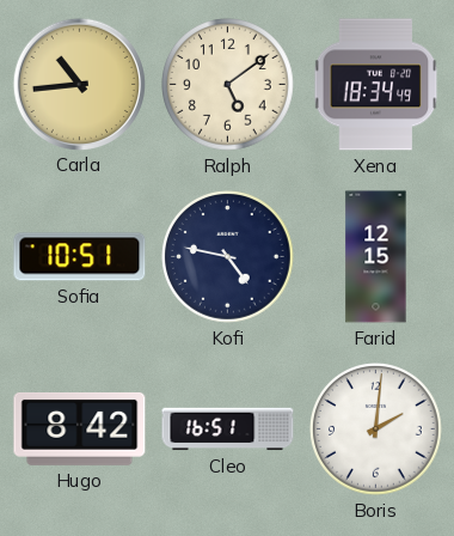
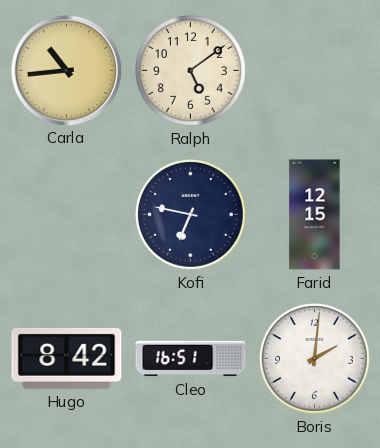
Xena: 18:34 -> none (376, 85)
Sofia: 10:51 -> none (80, 257)
Kofi: 4:47 -> 6:47 (191, 215)
